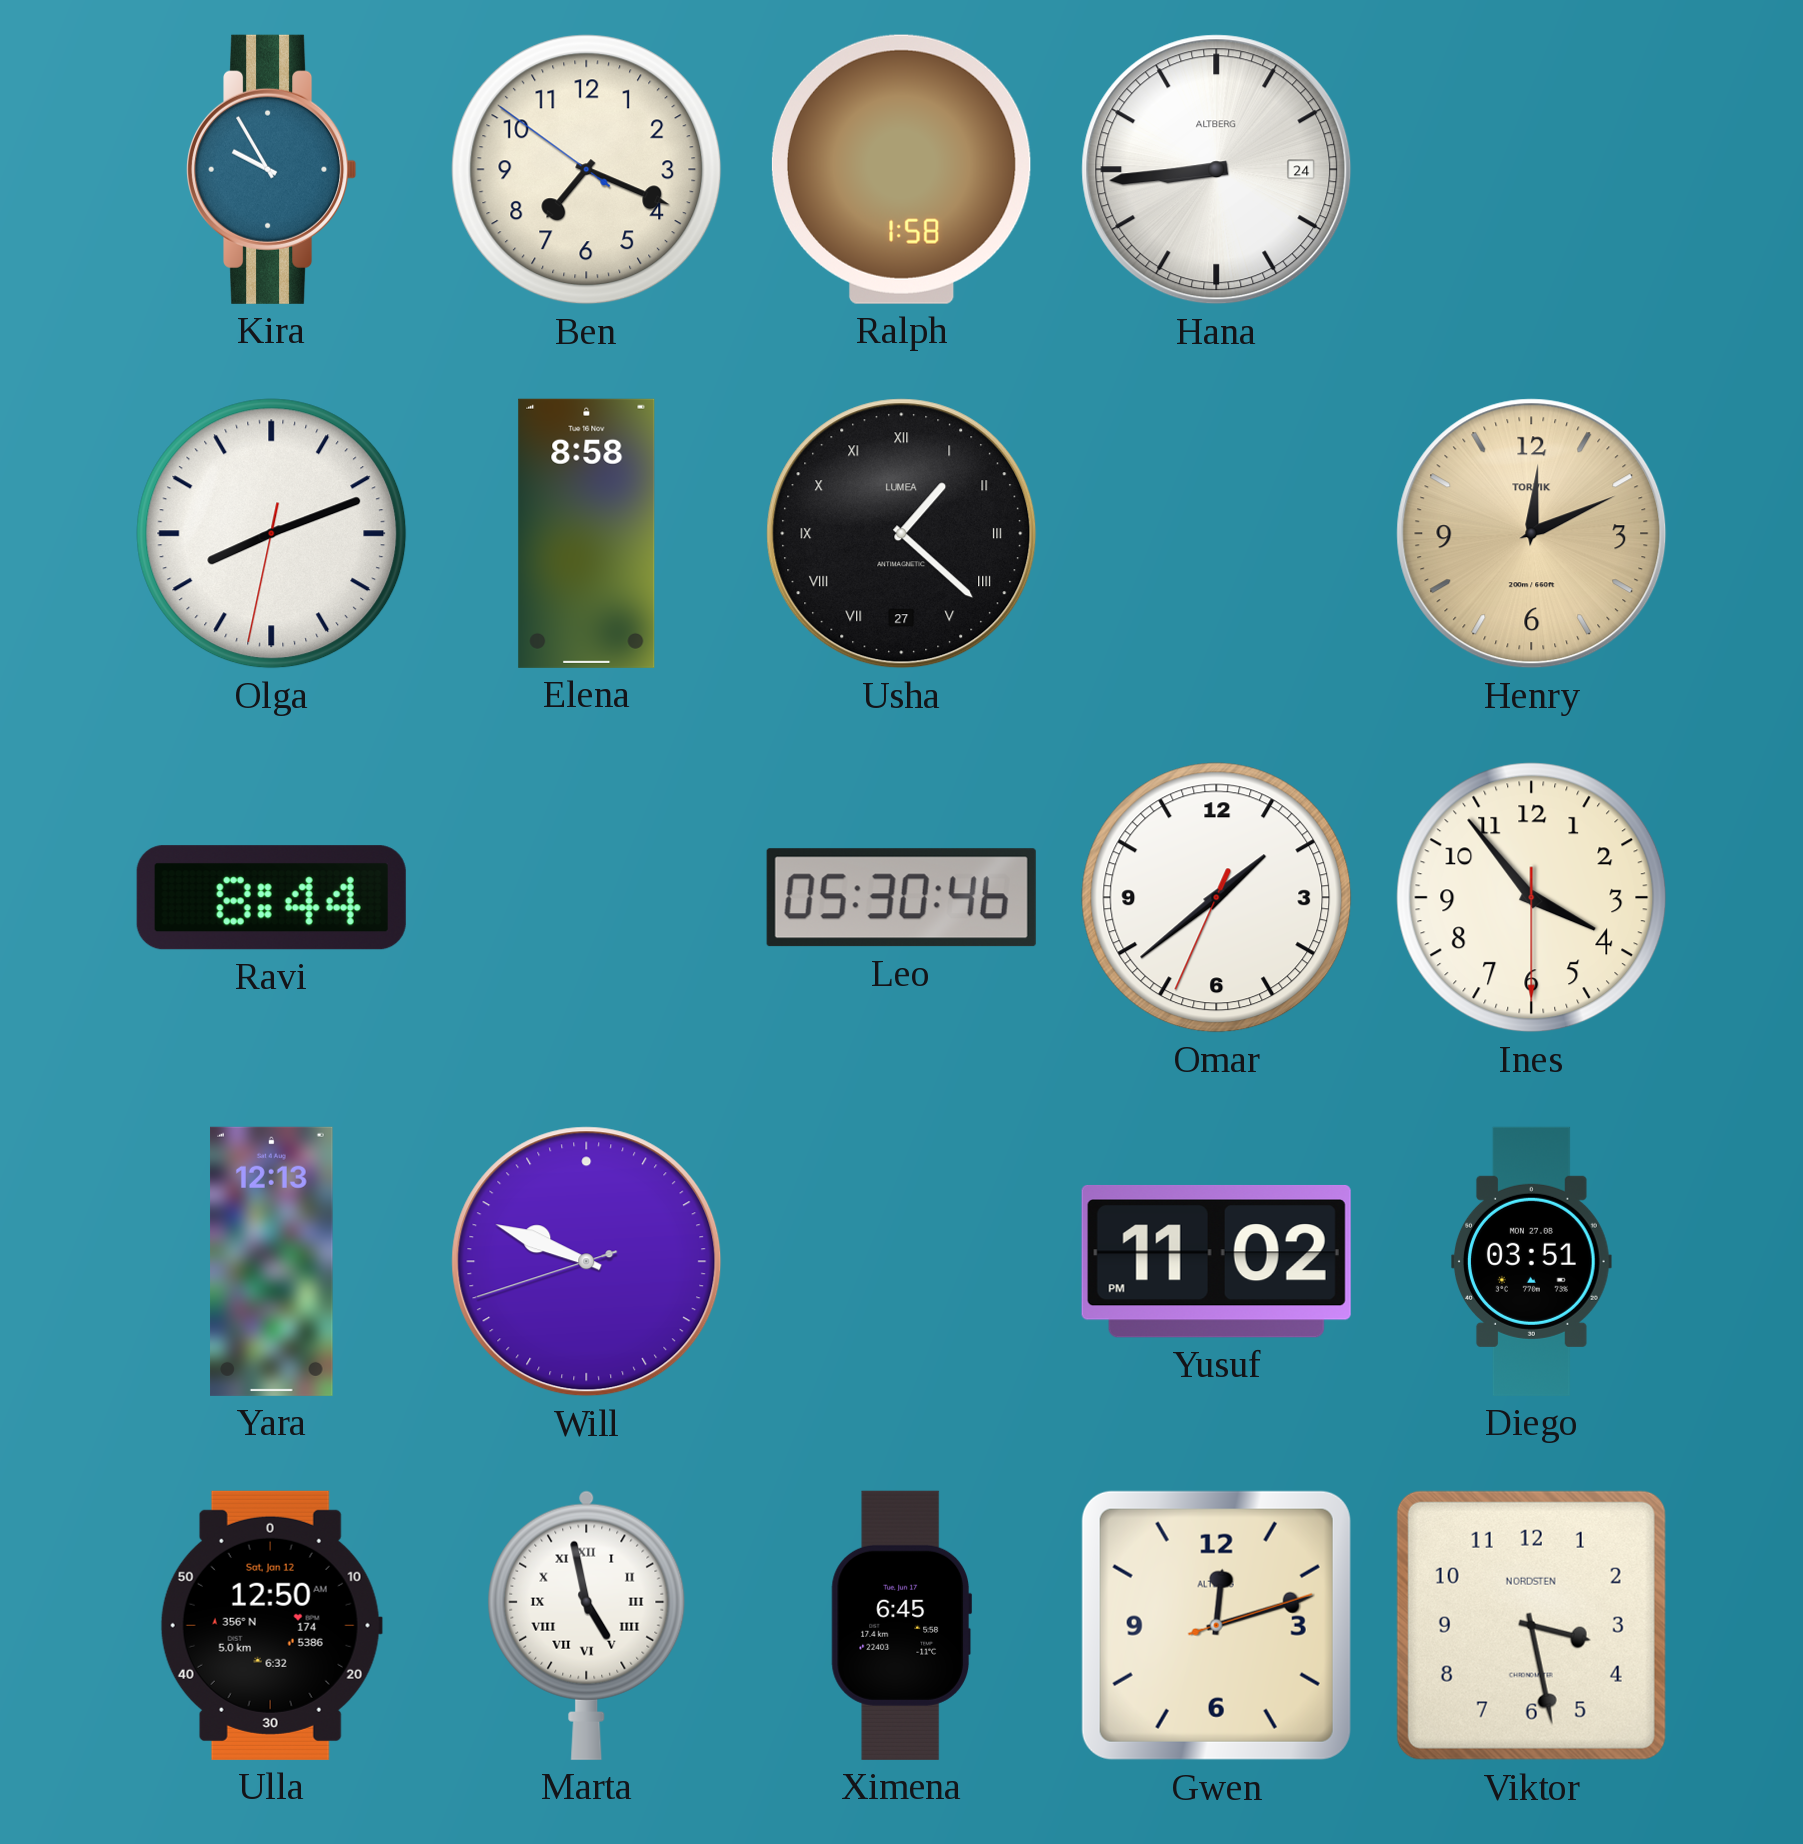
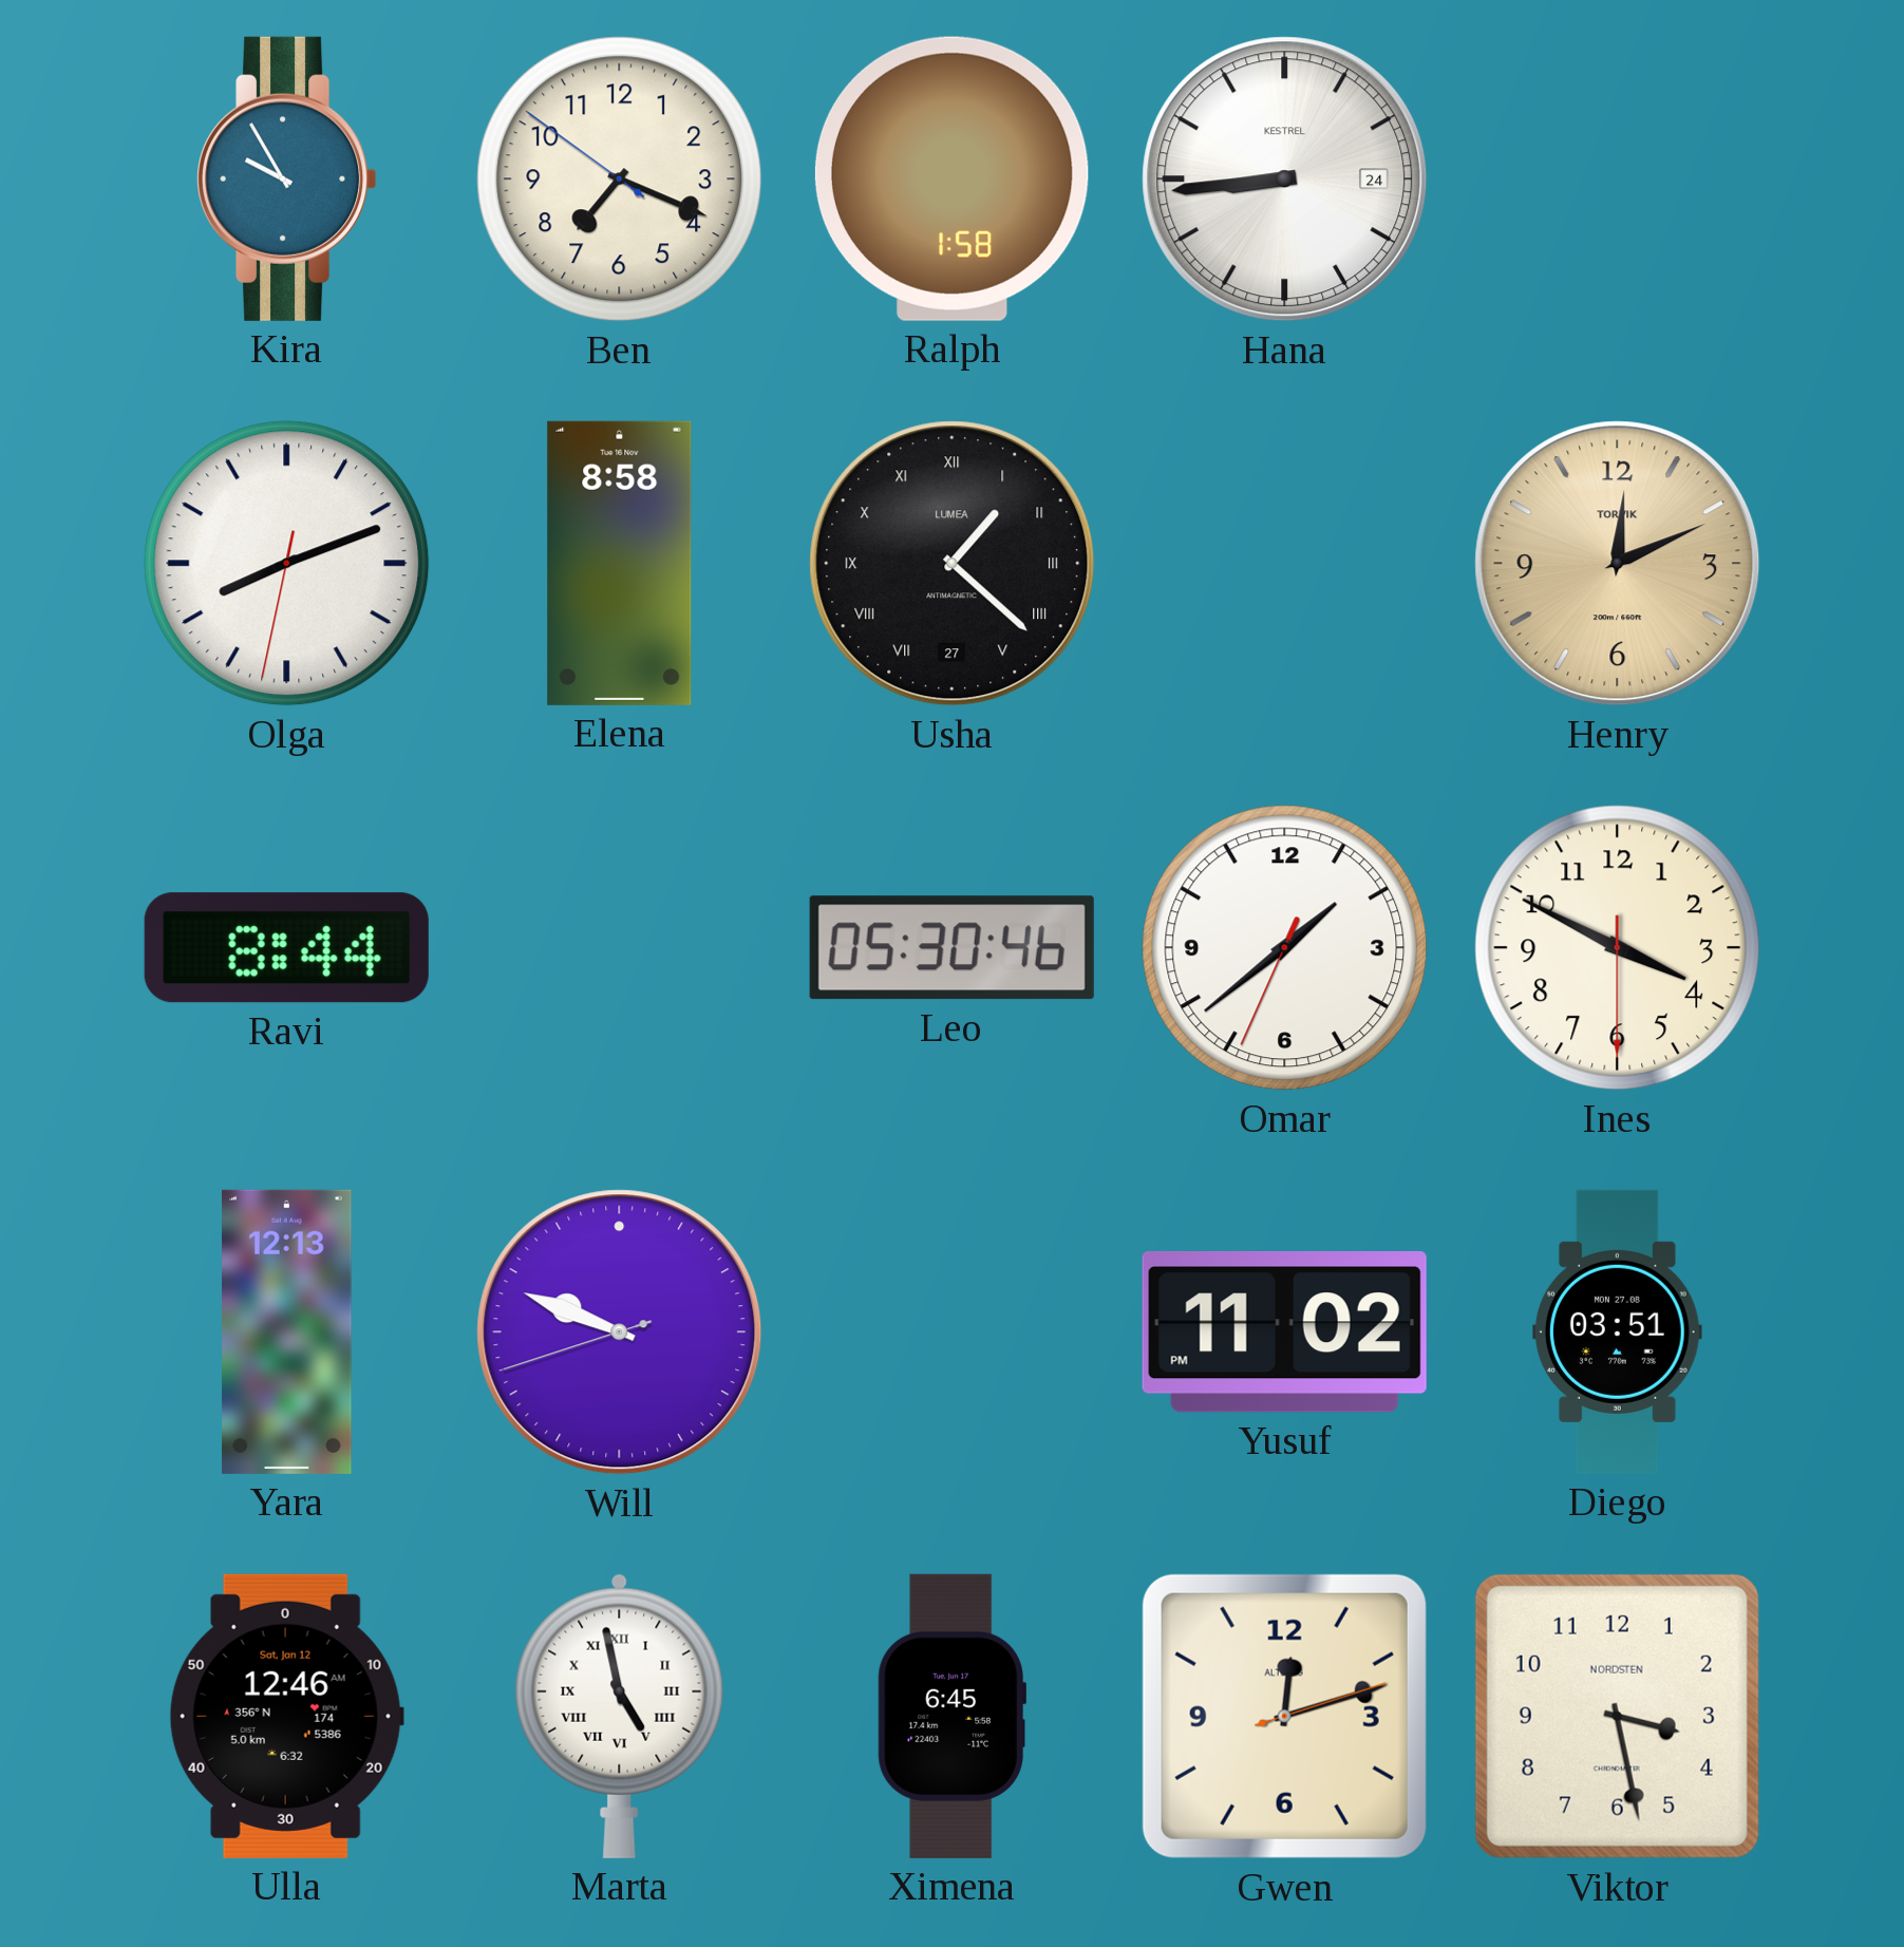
Hana brand: ALTBERG -> KESTREL (1285, 179)
Ines: 3:53 -> 3:49 (1618, 948)
Ulla: 12:50 -> 12:46 (286, 1716)
